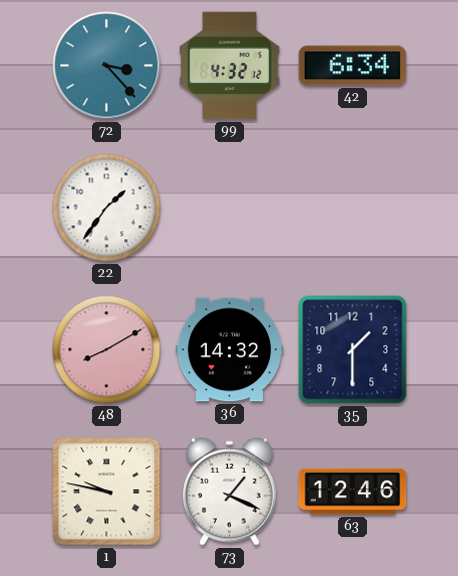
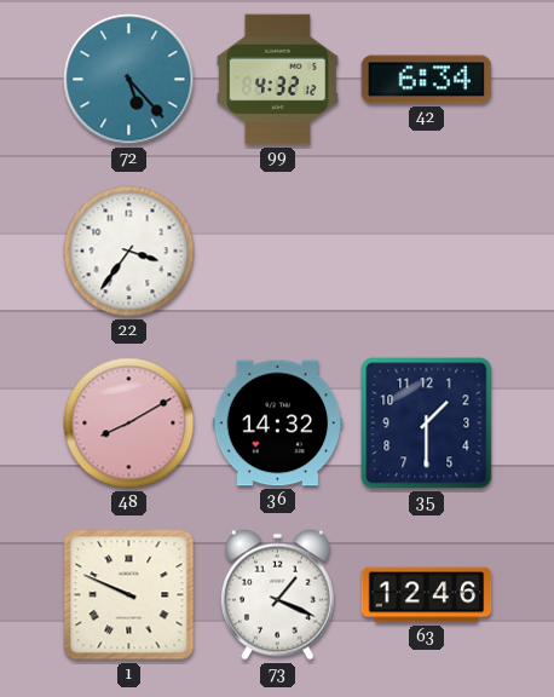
72: 3:23 -> 5:23 (129, 80)
22: 1:36 -> 3:36 (129, 252)
1: 9:47 -> 9:49 (129, 595)
